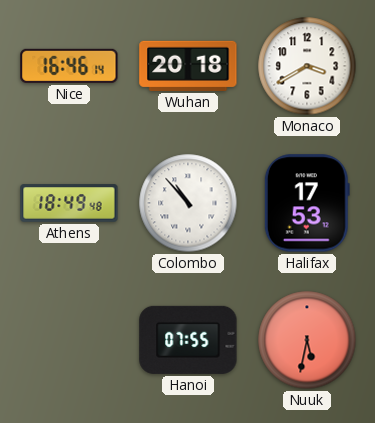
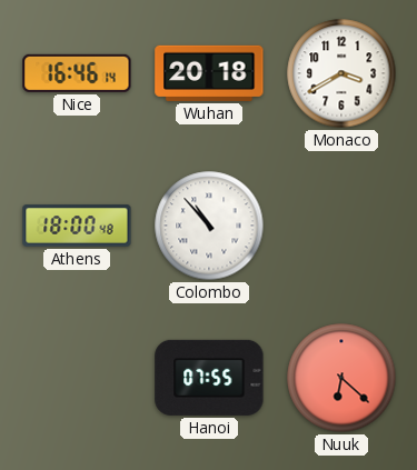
Athens: 18:49 -> 18:00 (77, 226)
Halifax: 17:53 -> none (307, 203)
Nuuk: 5:32 -> 6:22 (341, 378)
